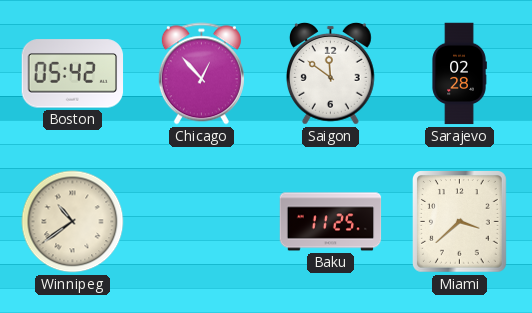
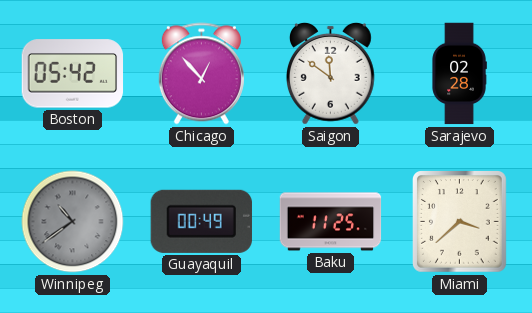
Winnipeg dial: cream -> grey (73, 222)
Guayaquil: none -> 00:49 (201, 221)
